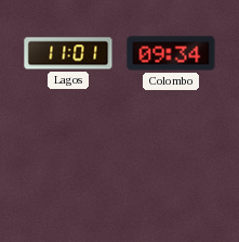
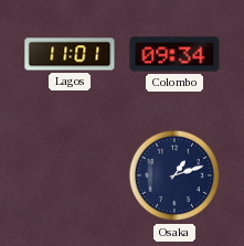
Osaka: none -> 1:12 (174, 175)
